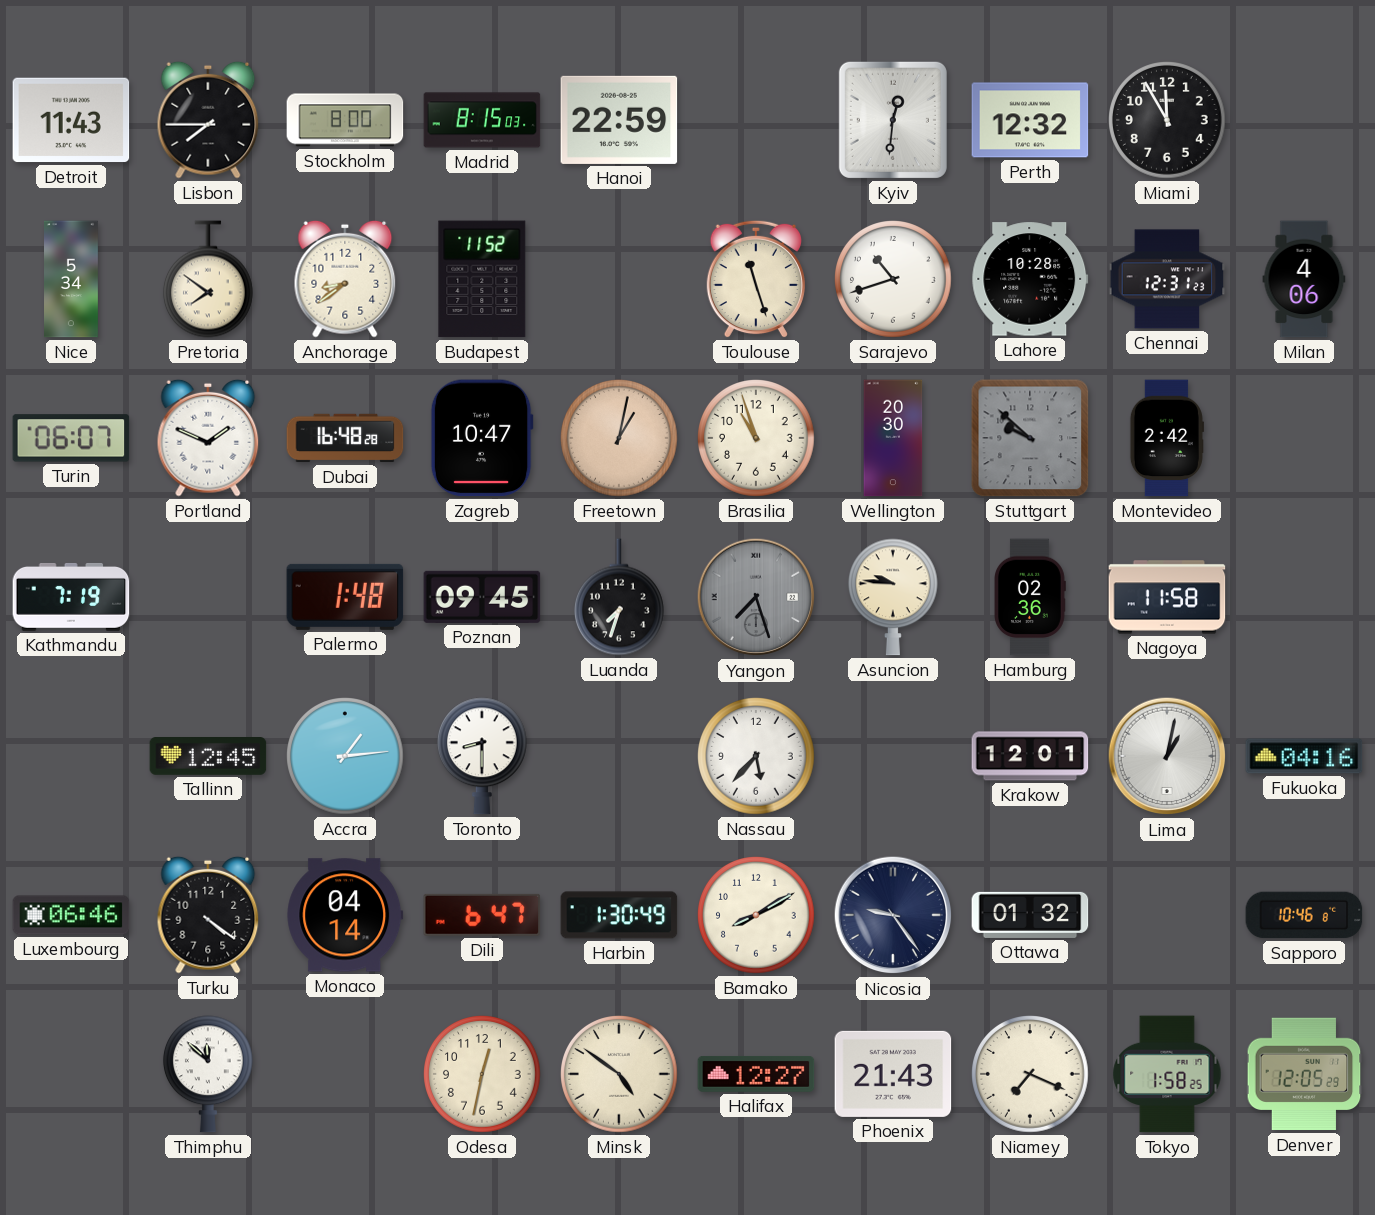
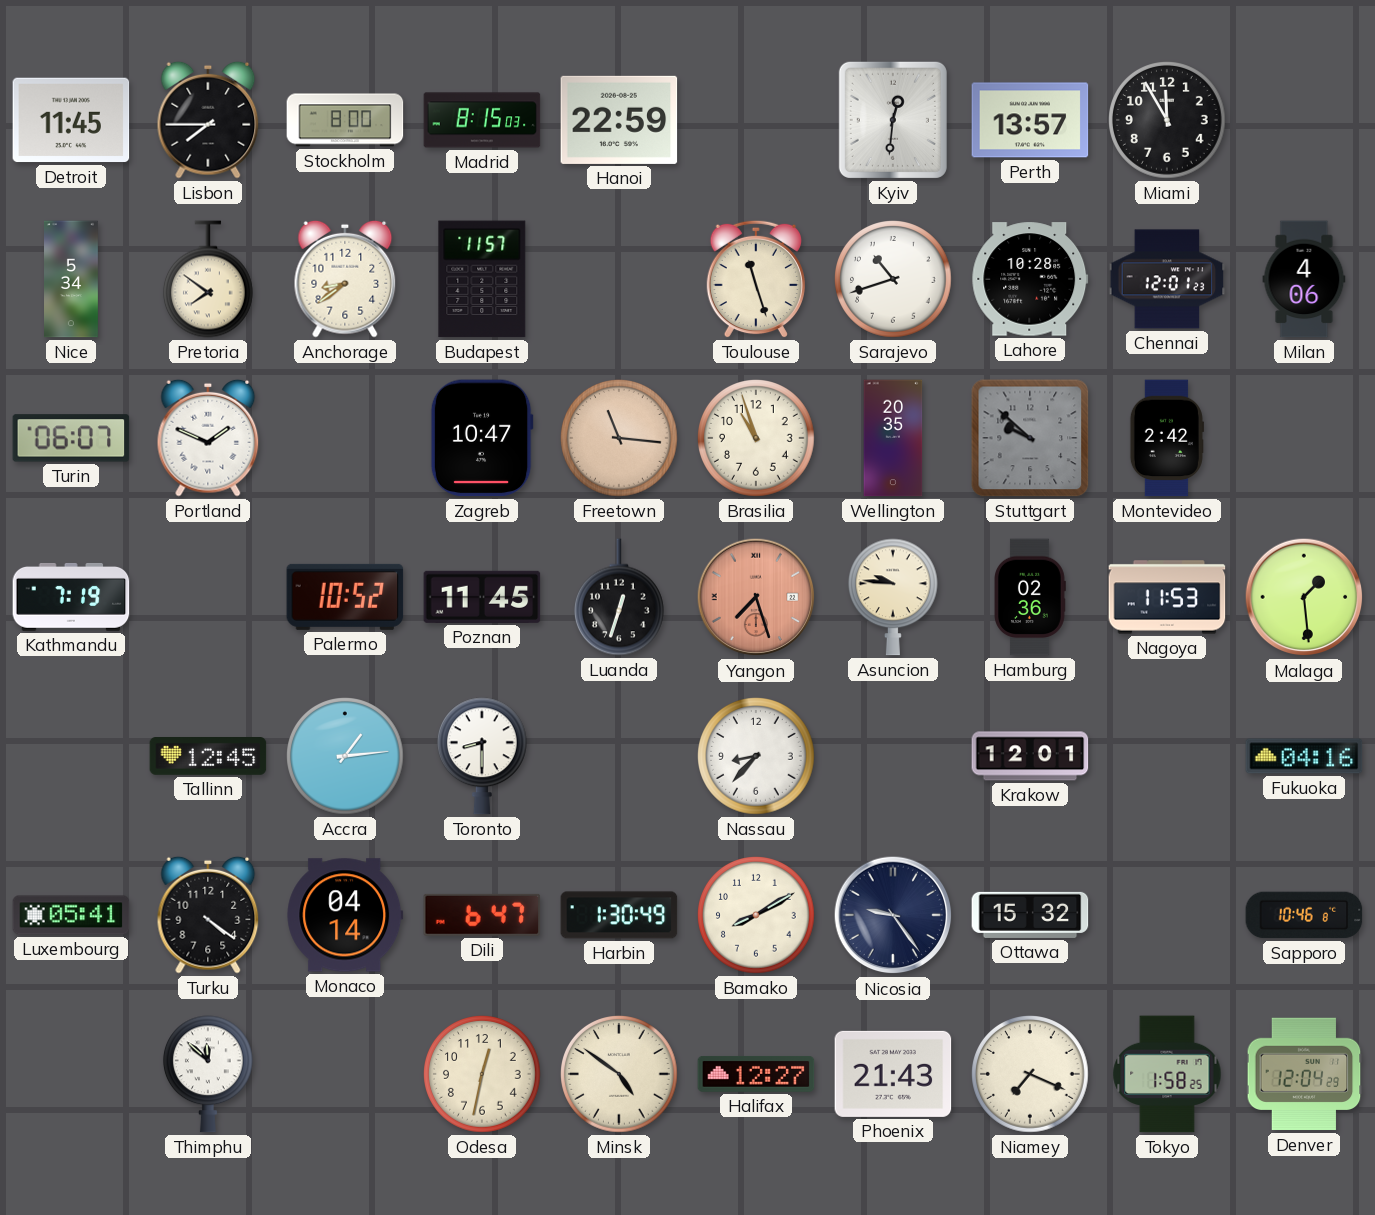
Detroit: 11:43 -> 11:45 (71, 120)
Perth: 12:32 -> 13:57 (1030, 120)
Budapest: 11:52 -> 11:57 (482, 279)
Chennai: 12:31 -> 12:01 (1167, 279)
Dubai: 16:48 -> none (345, 438)
Freetown: 1:02 -> 11:16 (620, 439)
Wellington: 20:30 -> 20:35 (893, 438)
Palermo: 1:48 -> 10:52 (345, 597)
Poznan: 09:45 -> 11:45 (482, 597)
Luanda: 7:33 -> 12:33 (619, 597)
Yangon dial: grey -> salmon (756, 597)
Nagoya: 11:58 -> 11:53 (1167, 597)
Malaga: none -> 1:29 (1304, 597)
Nassau: 5:37 -> 8:37 (757, 757)
Lima: 1:02 -> none (1167, 756)
Luxembourg: 06:46 -> 05:41 (71, 915)
Ottawa: 01:32 -> 15:32 (1030, 915)
Denver: 12:05 -> 12:04 (1304, 1074)
